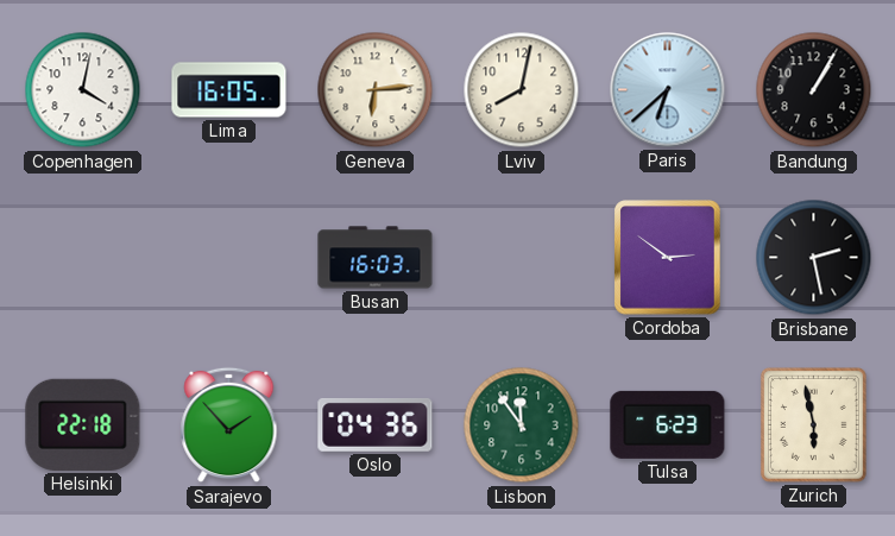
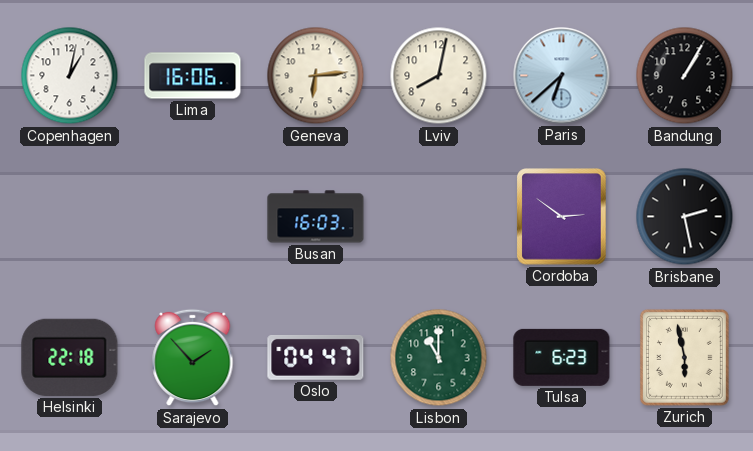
Copenhagen: 4:02 -> 1:02 (70, 76)
Lima: 16:05 -> 16:06 (193, 76)
Oslo: 04:36 -> 04:47 (316, 357)
Lisbon: 11:54 -> 11:00 (439, 358)
